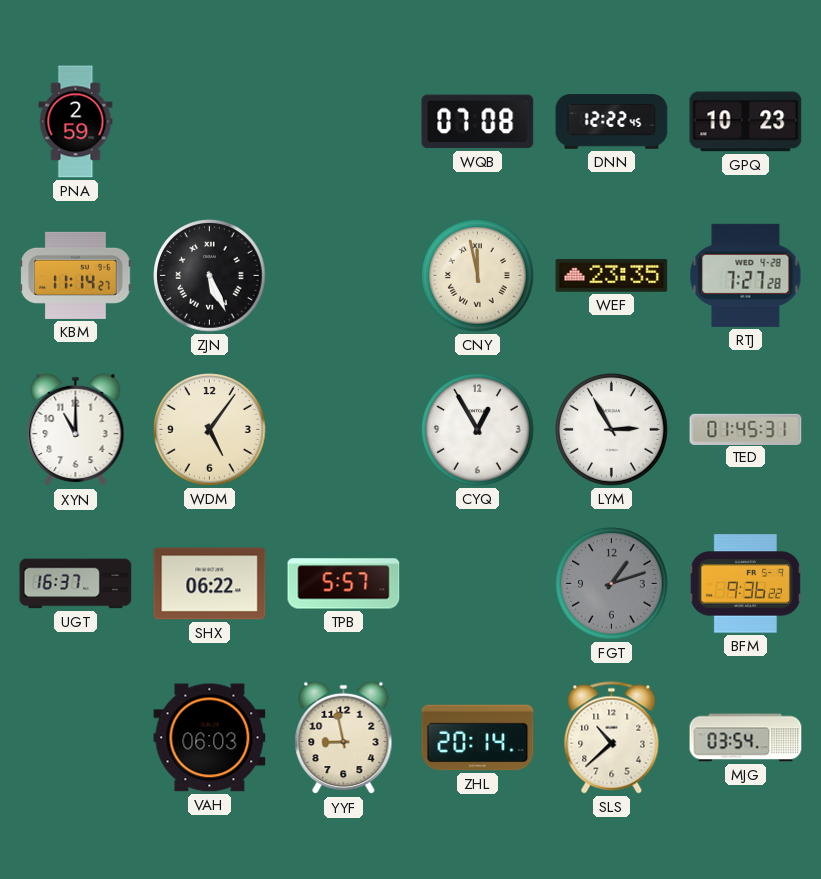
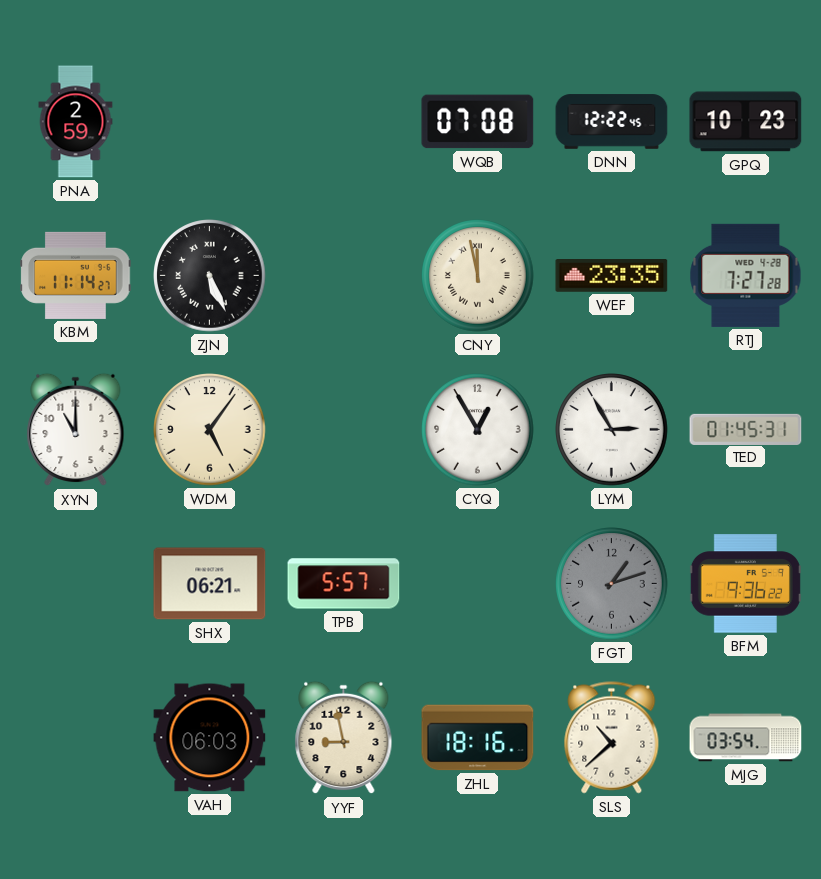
UGT: 16:37 -> none (76, 584)
SHX: 06:22 -> 06:21 (210, 584)
ZHL: 20:14 -> 18:16 (478, 738)
